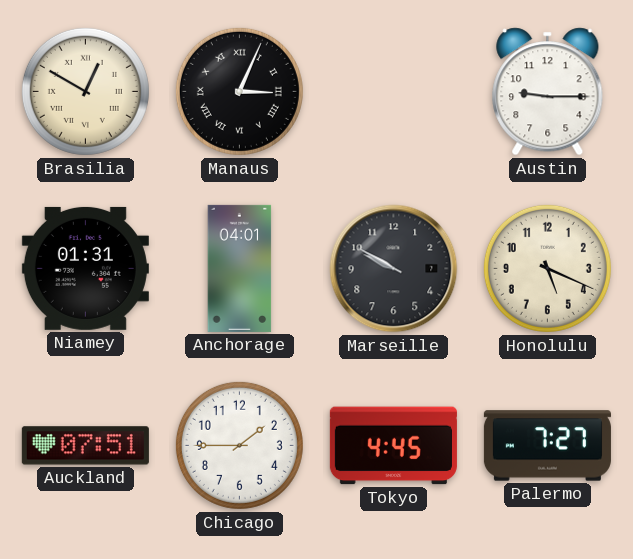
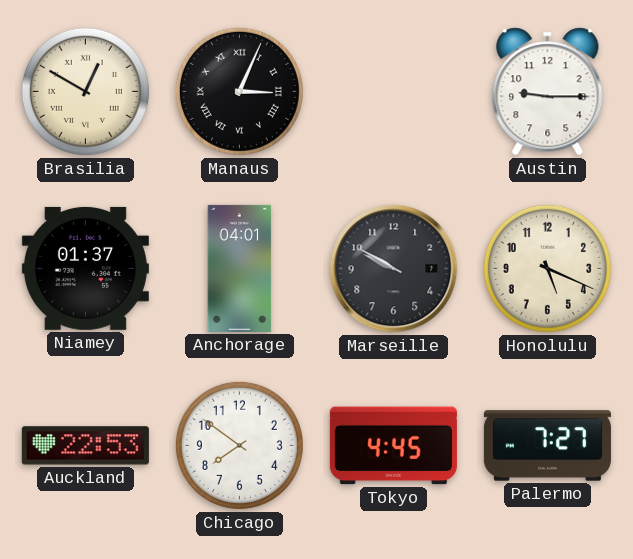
Niamey: 01:31 -> 01:37 (85, 268)
Auckland: 07:51 -> 22:53 (85, 446)
Chicago: 1:45 -> 7:51 (239, 445)
